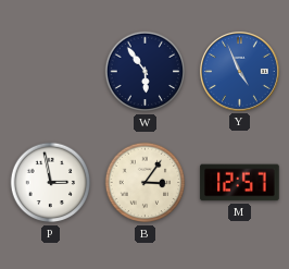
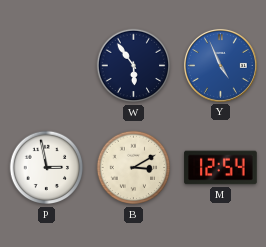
B: 3:06 -> 3:10 (134, 168)
M: 12:57 -> 12:54 (221, 168)
